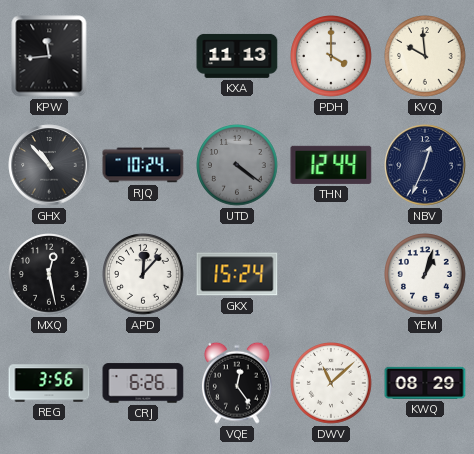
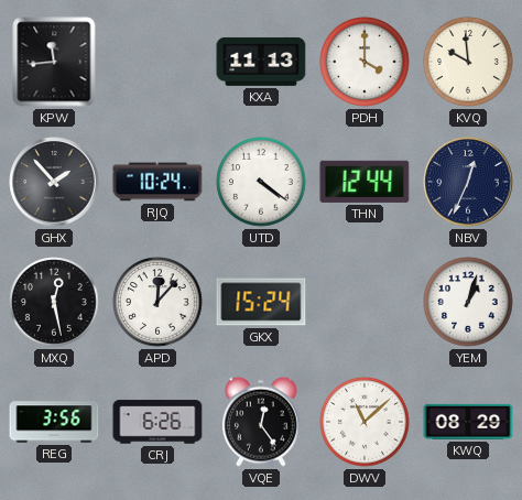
GHX: 10:53 -> 1:53 (54, 182)
UTD dial: grey -> white (261, 182)
